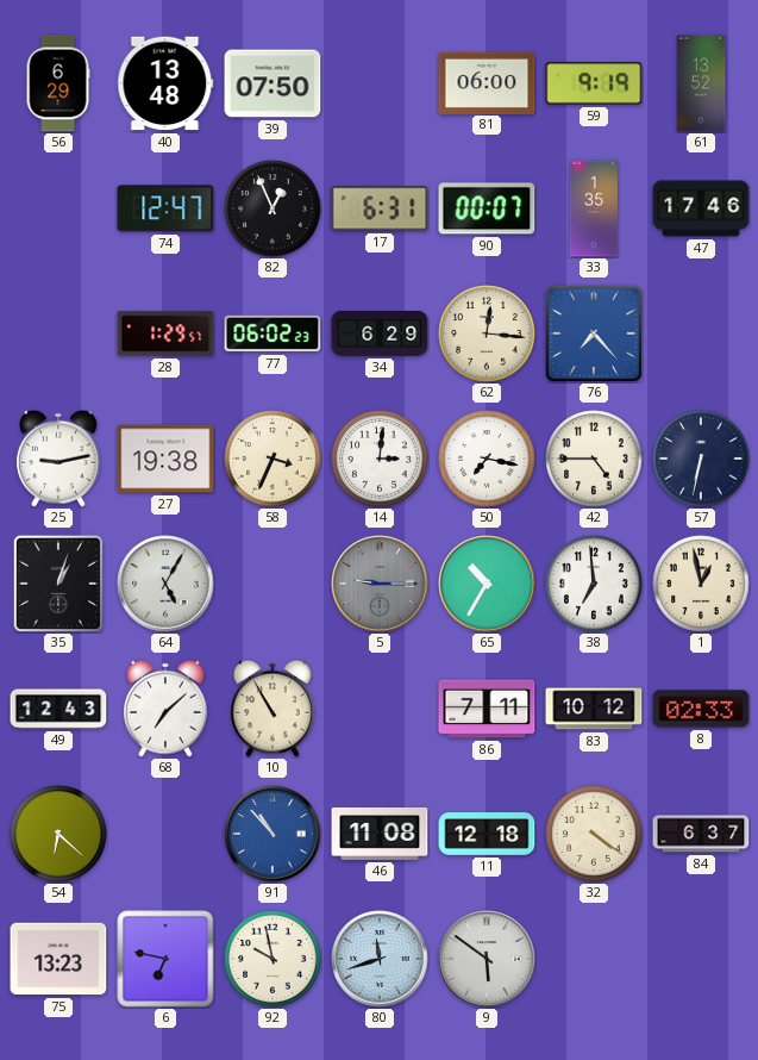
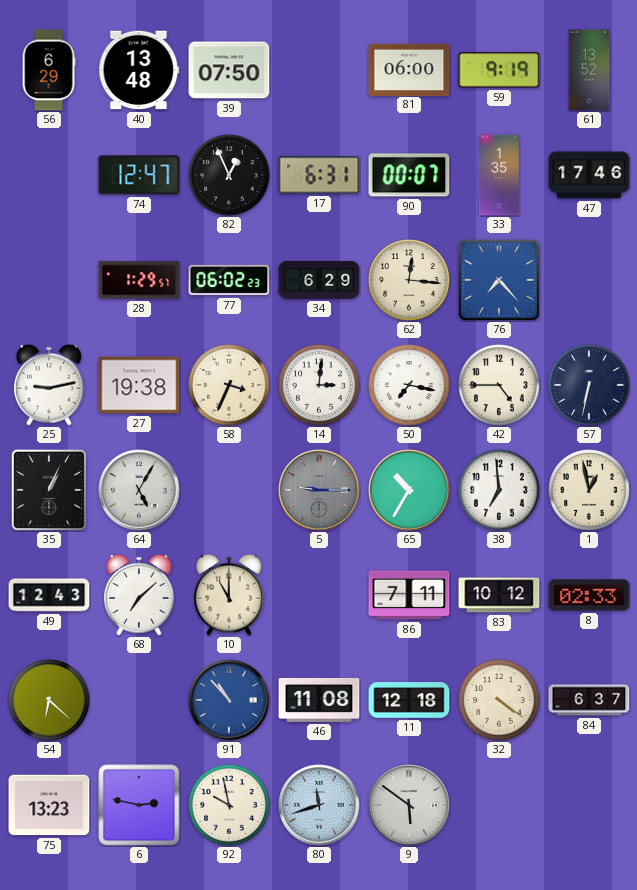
35: 1:03 -> 1:04 (48, 489)
10: 10:55 -> 11:00 (230, 595)
6: 6:47 -> 2:47 (139, 805)
